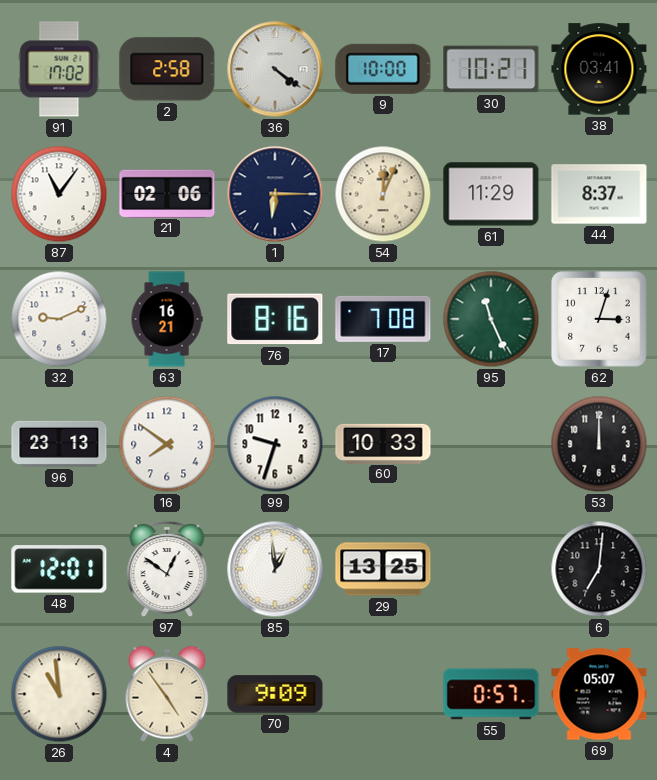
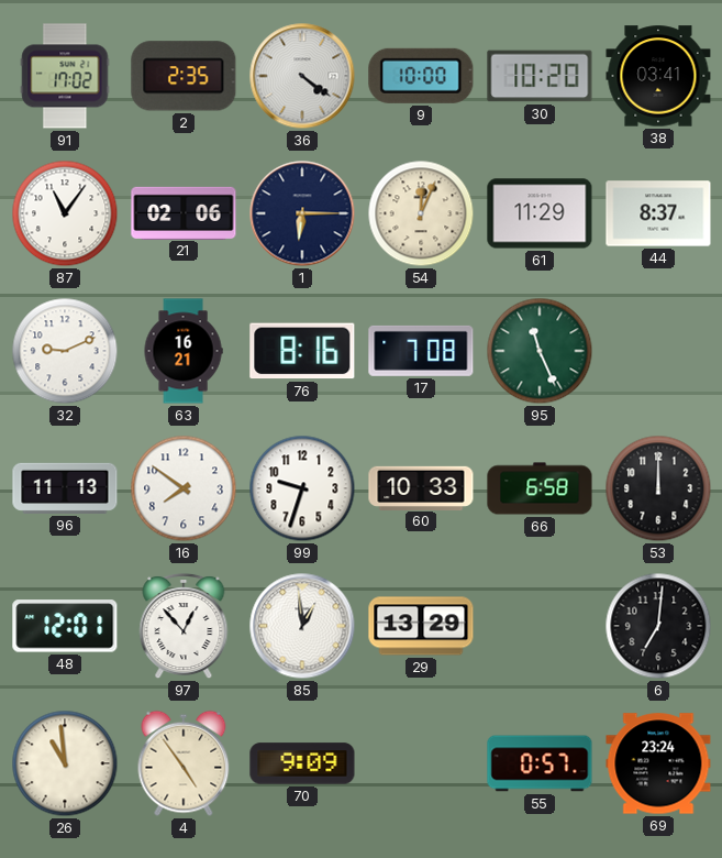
2: 2:58 -> 2:35 (184, 76)
30: 10:21 -> 10:20 (540, 76)
62: 3:03 -> none (599, 319)
96: 23:13 -> 11:13 (65, 488)
66: none -> 6:58 (540, 488)
97: 12:51 -> 12:53 (184, 626)
29: 13:25 -> 13:29 (421, 626)
69: 05:07 -> 23:24 (658, 763)
